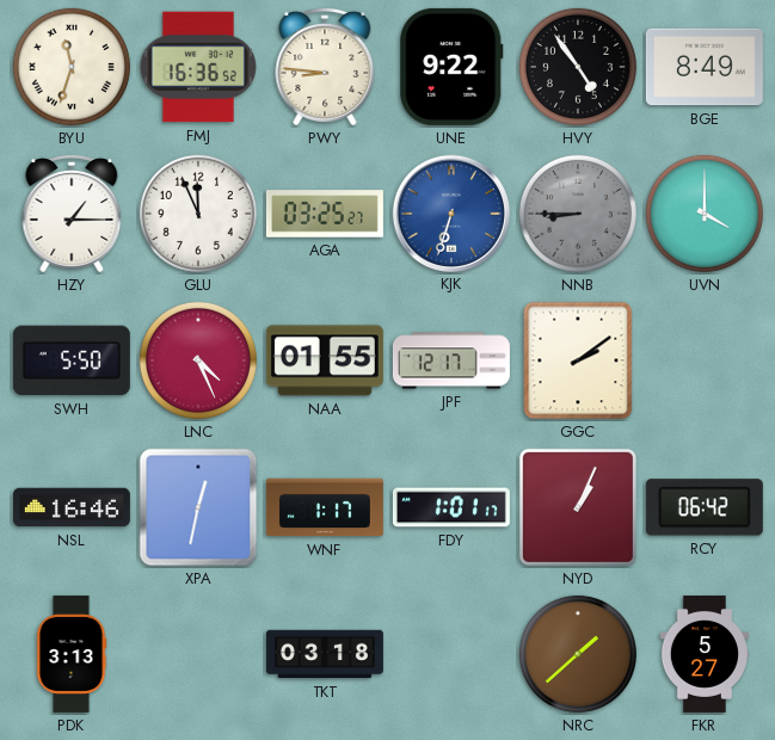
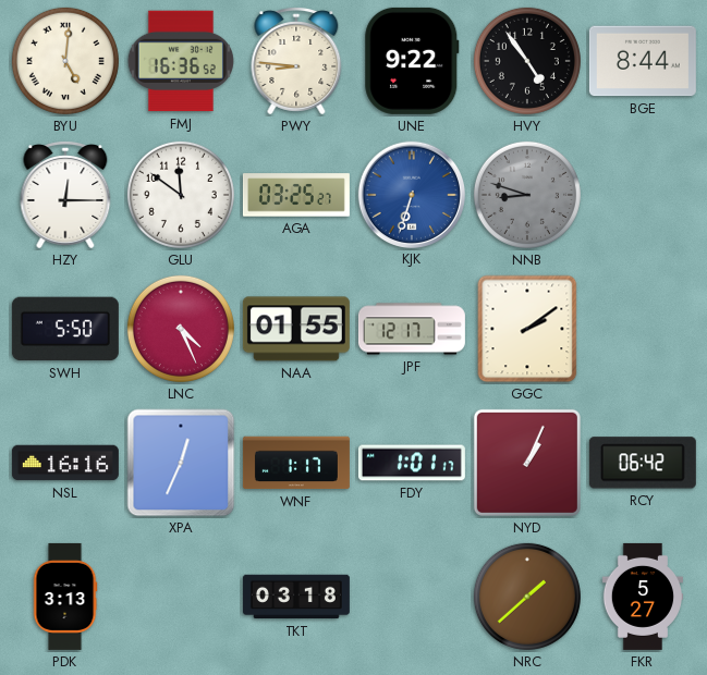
BYU: 11:33 -> 5:01 (65, 61)
BGE: 8:49 -> 8:44 (643, 61)
HZY: 1:15 -> 12:15 (65, 195)
GLU: 11:56 -> 11:51 (181, 195)
NNB: 8:45 -> 8:48 (527, 195)
UVN: 4:00 -> none (705, 214)
NSL: 16:46 -> 16:16 (65, 463)
XPA: 12:32 -> 12:34 (181, 463)
